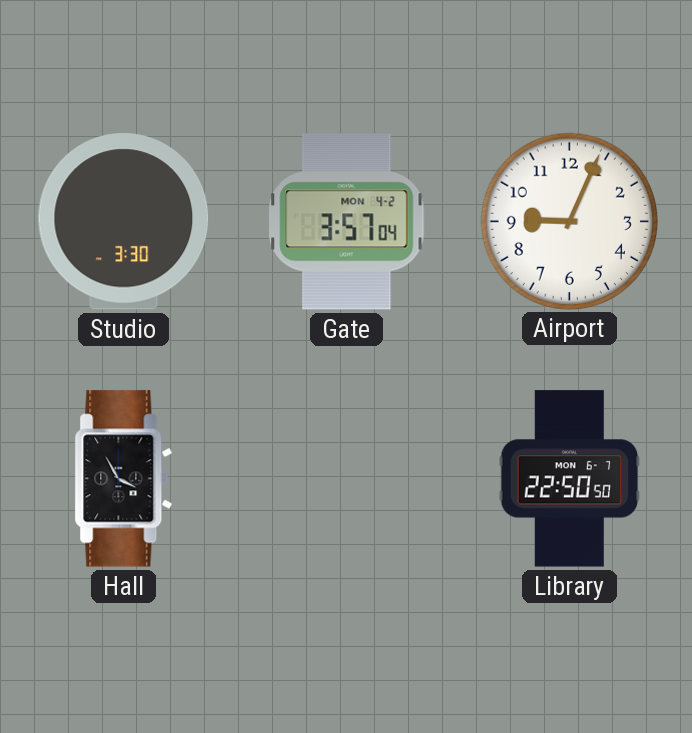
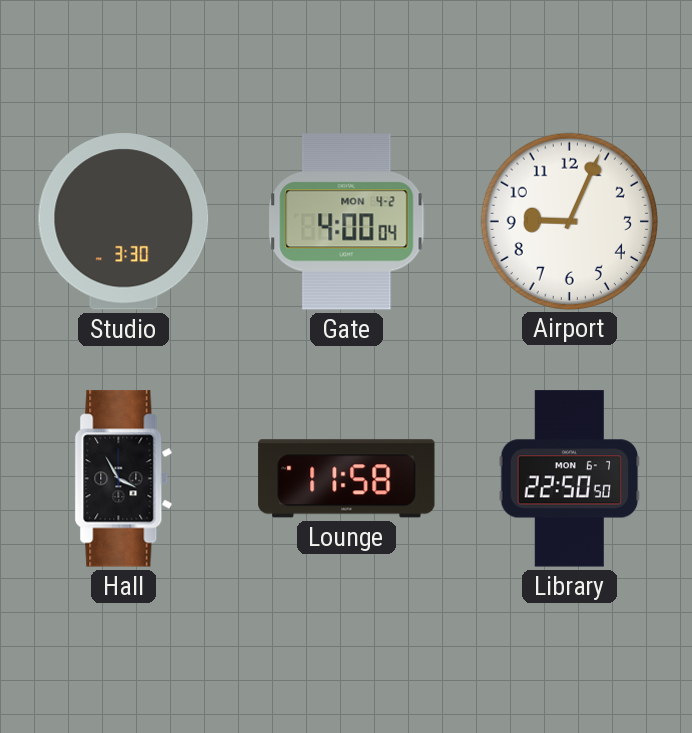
Gate: 3:57 -> 4:00 (347, 222)
Lounge: none -> 11:58 (347, 479)
